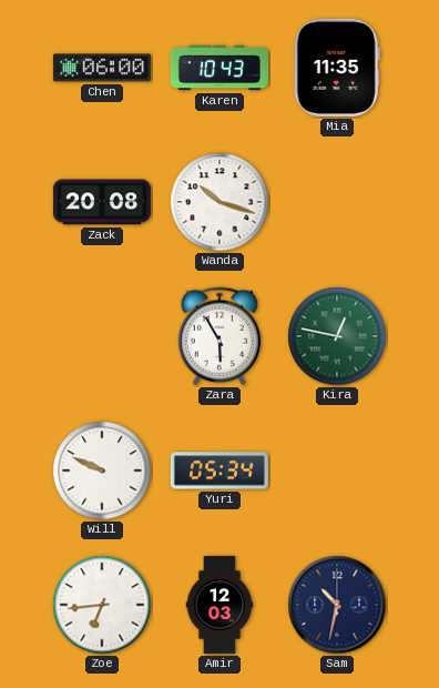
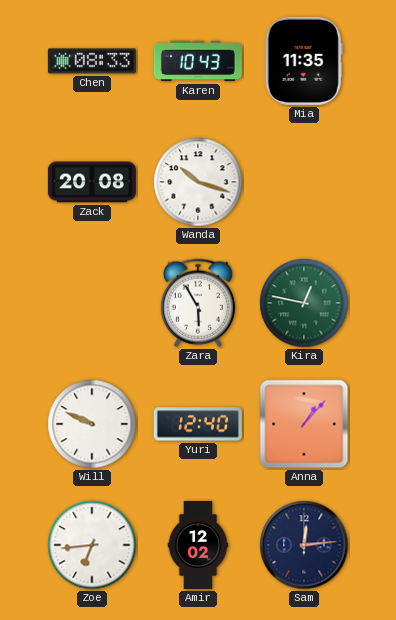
Chen: 06:00 -> 08:33 (92, 61)
Yuri: 05:34 -> 12:40 (198, 424)
Anna: none -> 1:07 (304, 424)
Amir: 12:03 -> 12:02 (198, 545)
Sam: 10:32 -> 12:14 (304, 545)
